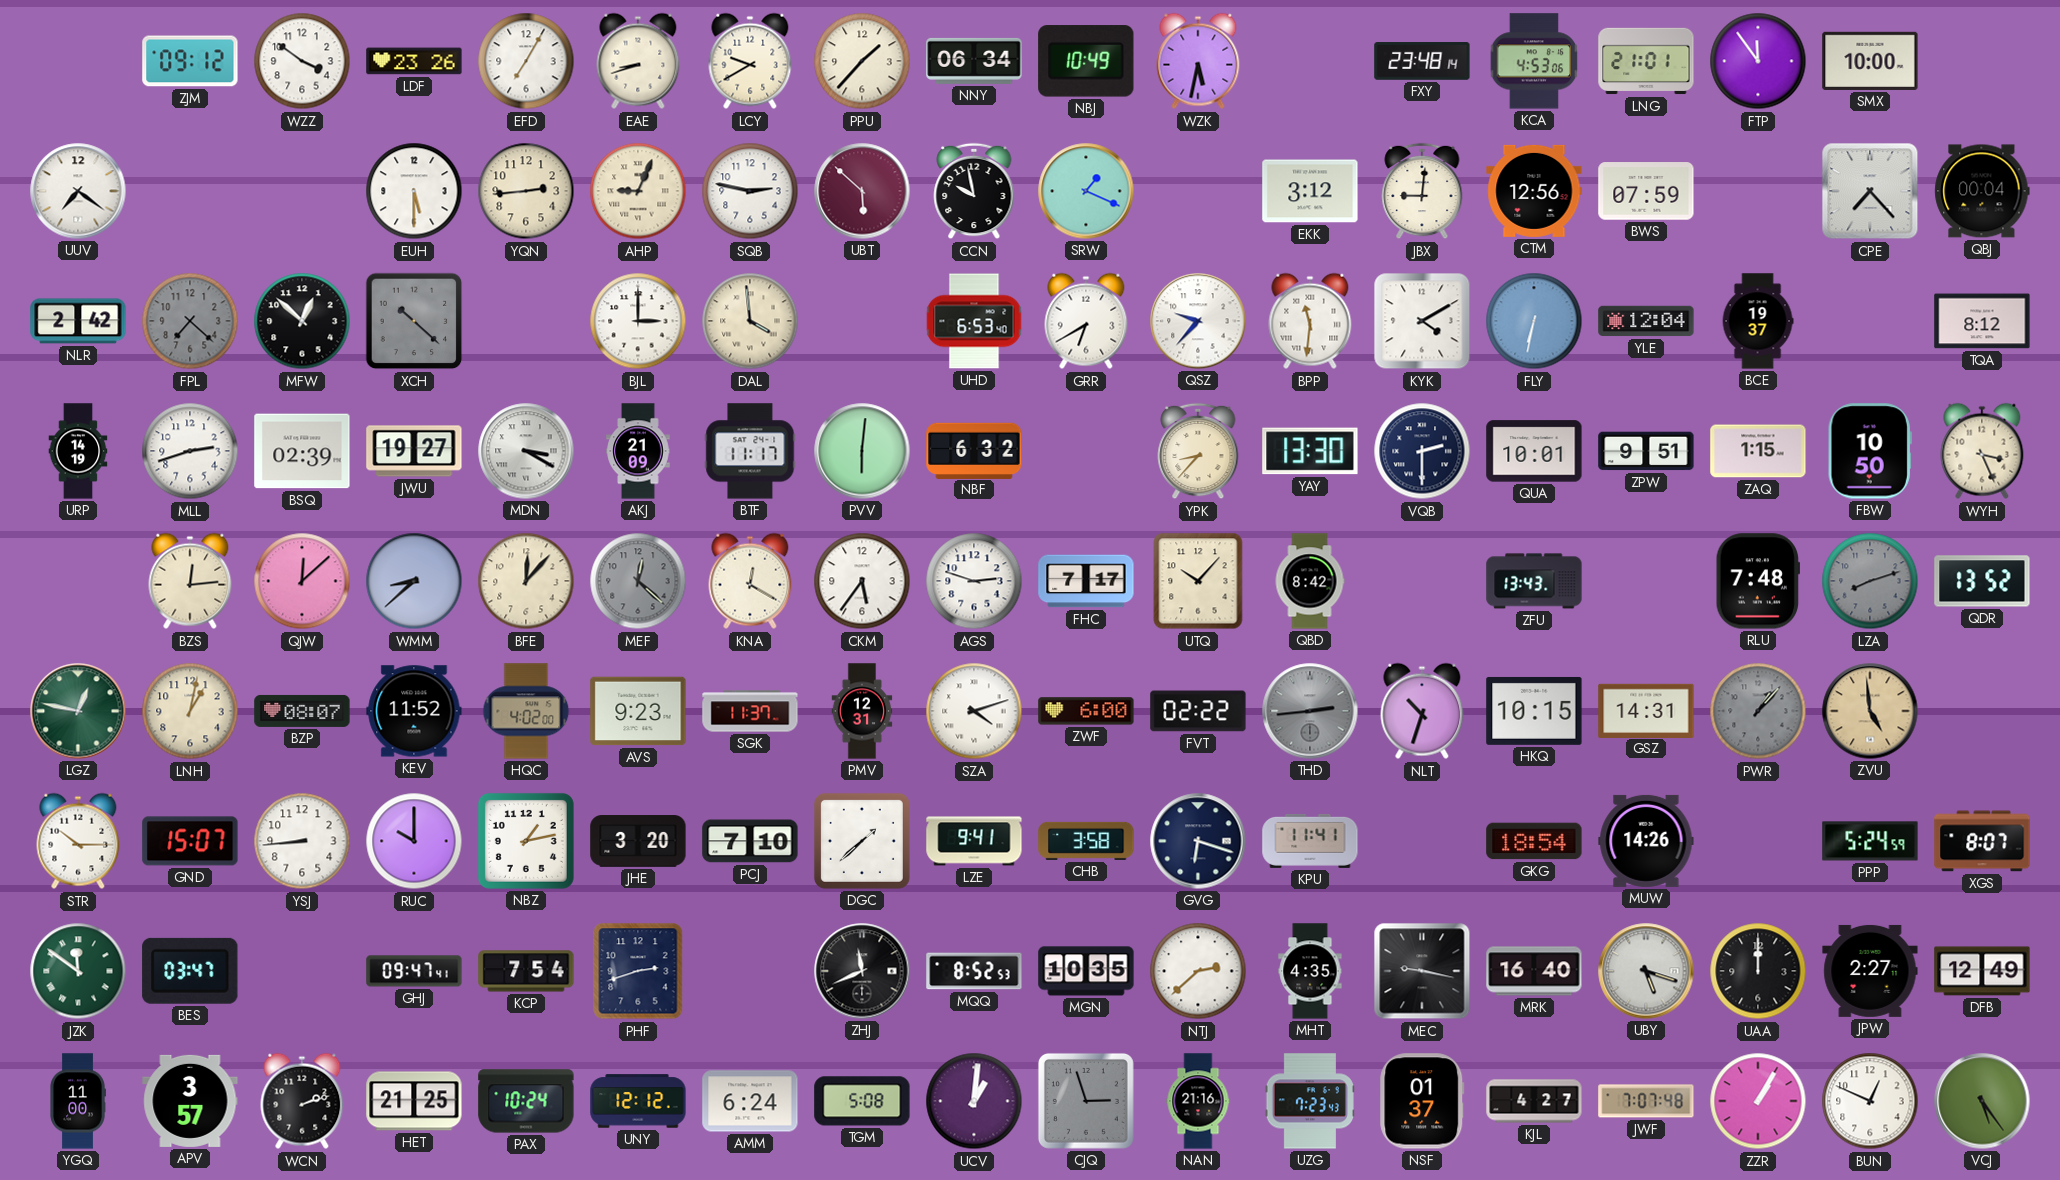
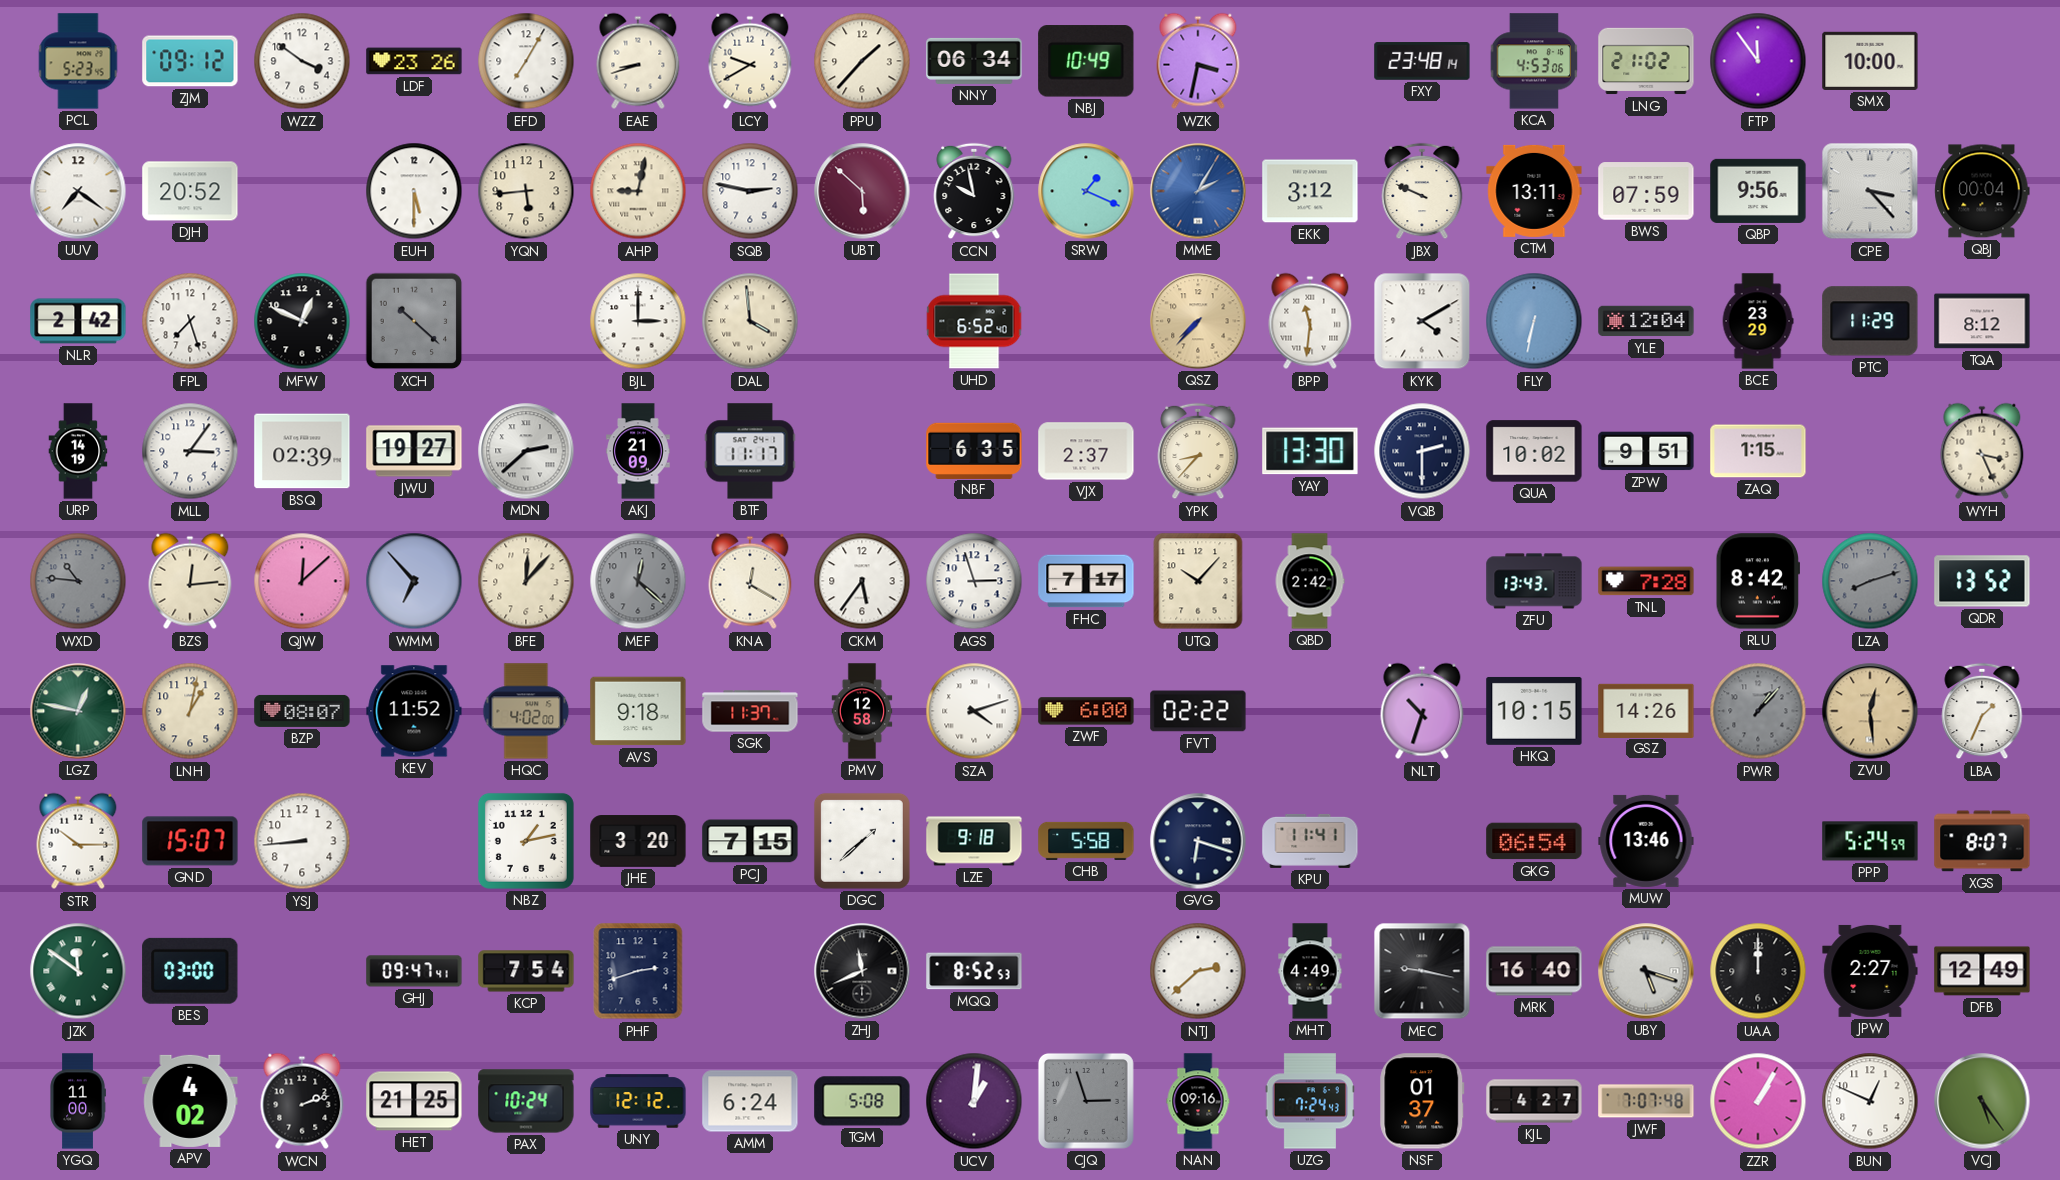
PCL: none -> 5:23 (78, 61)
WZK: 5:32 -> 3:32 (1198, 61)
LNG: 21:01 -> 21:02 (1646, 61)
DJH: none -> 20:52 (190, 191)
YQN: 2:44 -> 5:44 (526, 191)
AHP: 9:04 -> 9:02 (638, 191)
MME: none -> 2:05 (1198, 191)
JBX: 9:01 -> 9:49 (1422, 191)
CTM: 12:56 -> 13:11 (1534, 191)
QBP: none -> 9:56 (1758, 191)
CPE: 7:23 -> 3:23 (1870, 191)
FPL: 7:22 -> 7:27 (190, 321)
FPL dial: grey -> white (190, 321)
MFW: 12:52 -> 12:49 (302, 321)
UHD: 6:53 -> 6:52 (974, 321)
GRR: 6:40 -> none (1086, 321)
QSZ: 9:37 -> 7:37 (1198, 321)
QSZ dial: white -> champagne (1198, 321)
BCE: 19:37 -> 23:29 (1758, 321)
PTC: none -> 11:29 (1870, 321)
MLL: 2:42 -> 3:06 (190, 451)
MDN: 3:20 -> 2:38 (526, 451)
PVV: 6:01 -> none (862, 451)
NBF: 6:32 -> 6:35 (974, 450)
VJX: none -> 2:37 (1086, 451)
QUA: 10:01 -> 10:02 (1534, 451)
FBW: 10:50 -> none (1870, 451)
WXD: none -> 10:46 (78, 581)
WMM: 8:38 -> 6:53 (414, 581)
AGS: 2:48 -> 2:57 (974, 581)
QBD: 8:42 -> 2:42 (1310, 581)
TNL: none -> 7:28 (1646, 581)
RLU: 7:48 -> 8:42 (1757, 581)
AVS: 9:23 -> 9:18 (638, 711)
PMV: 12:31 -> 12:58 (862, 711)
THD: 2:44 -> none (1310, 711)
GSZ: 14:31 -> 14:26 (1646, 710)
ZVU: 4:59 -> 12:29 (1870, 711)
LBA: none -> 1:34 (1982, 711)
RUC: 10:00 -> none (414, 841)
PCJ: 7:10 -> 7:15 (750, 841)
LZE: 9:41 -> 9:18 (974, 841)
CHB: 3:58 -> 5:58 (1086, 841)
GKG: 18:54 -> 06:54 (1534, 841)
MUW: 14:26 -> 13:46 (1646, 841)
BES: 03:47 -> 03:00 (190, 971)
MGN: 10:35 -> none (1086, 971)
MHT: 4:35 -> 4:49 (1310, 971)
APV: 3:57 -> 4:02 (190, 1101)
NAN: 21:16 -> 09:16 (1198, 1101)
UZG: 7:23 -> 7:24 (1310, 1101)
